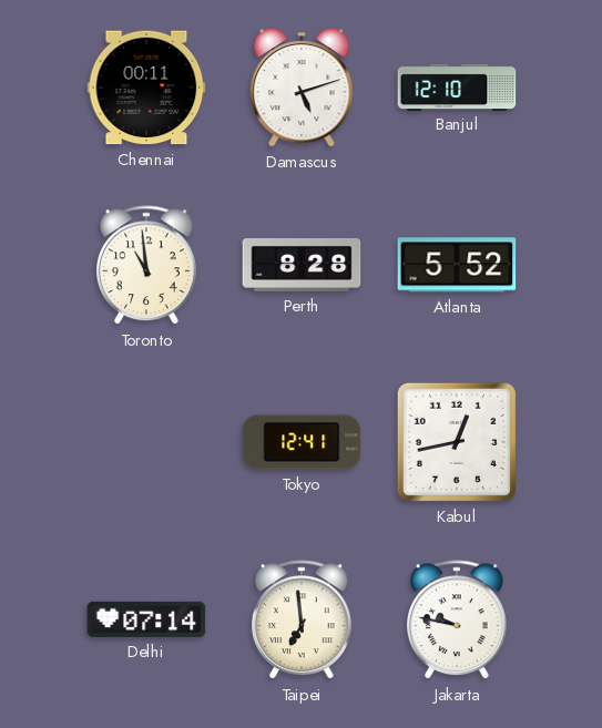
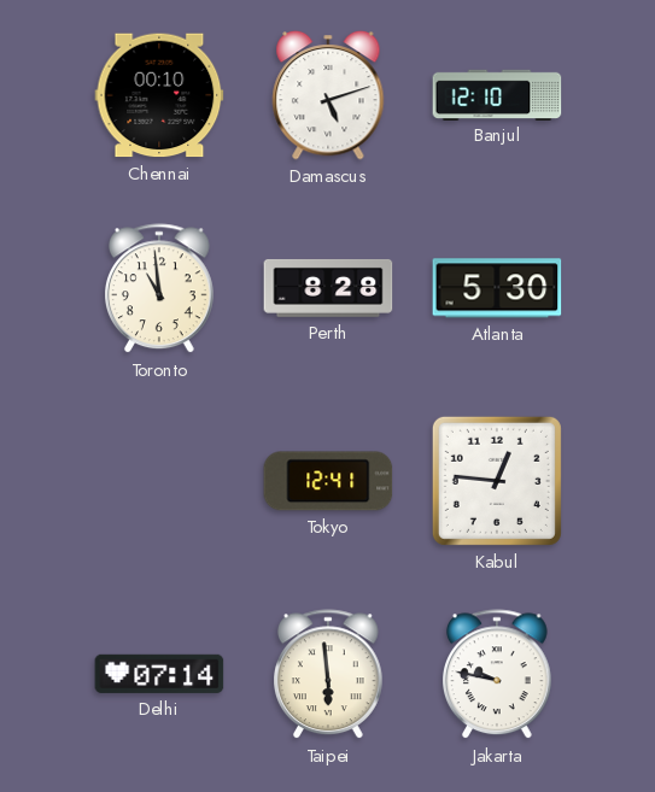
Chennai: 00:11 -> 00:10 (159, 95)
Atlanta: 5:52 -> 5:30 (497, 288)
Kabul: 12:43 -> 12:46 (497, 481)
Taipei: 6:59 -> 5:59 (329, 675)
